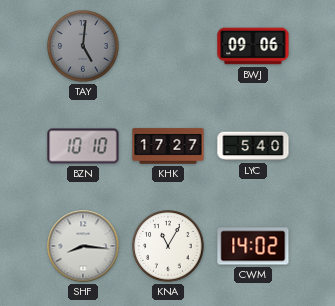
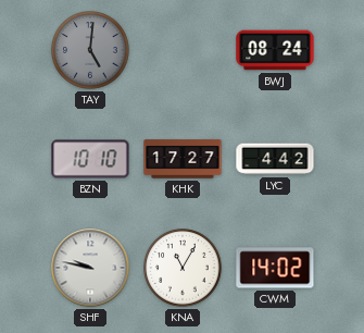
BWJ: 09:06 -> 08:24 (275, 50)
LYC: 5:40 -> 4:42 (275, 159)
SHF: 8:16 -> 9:47 (90, 268)
